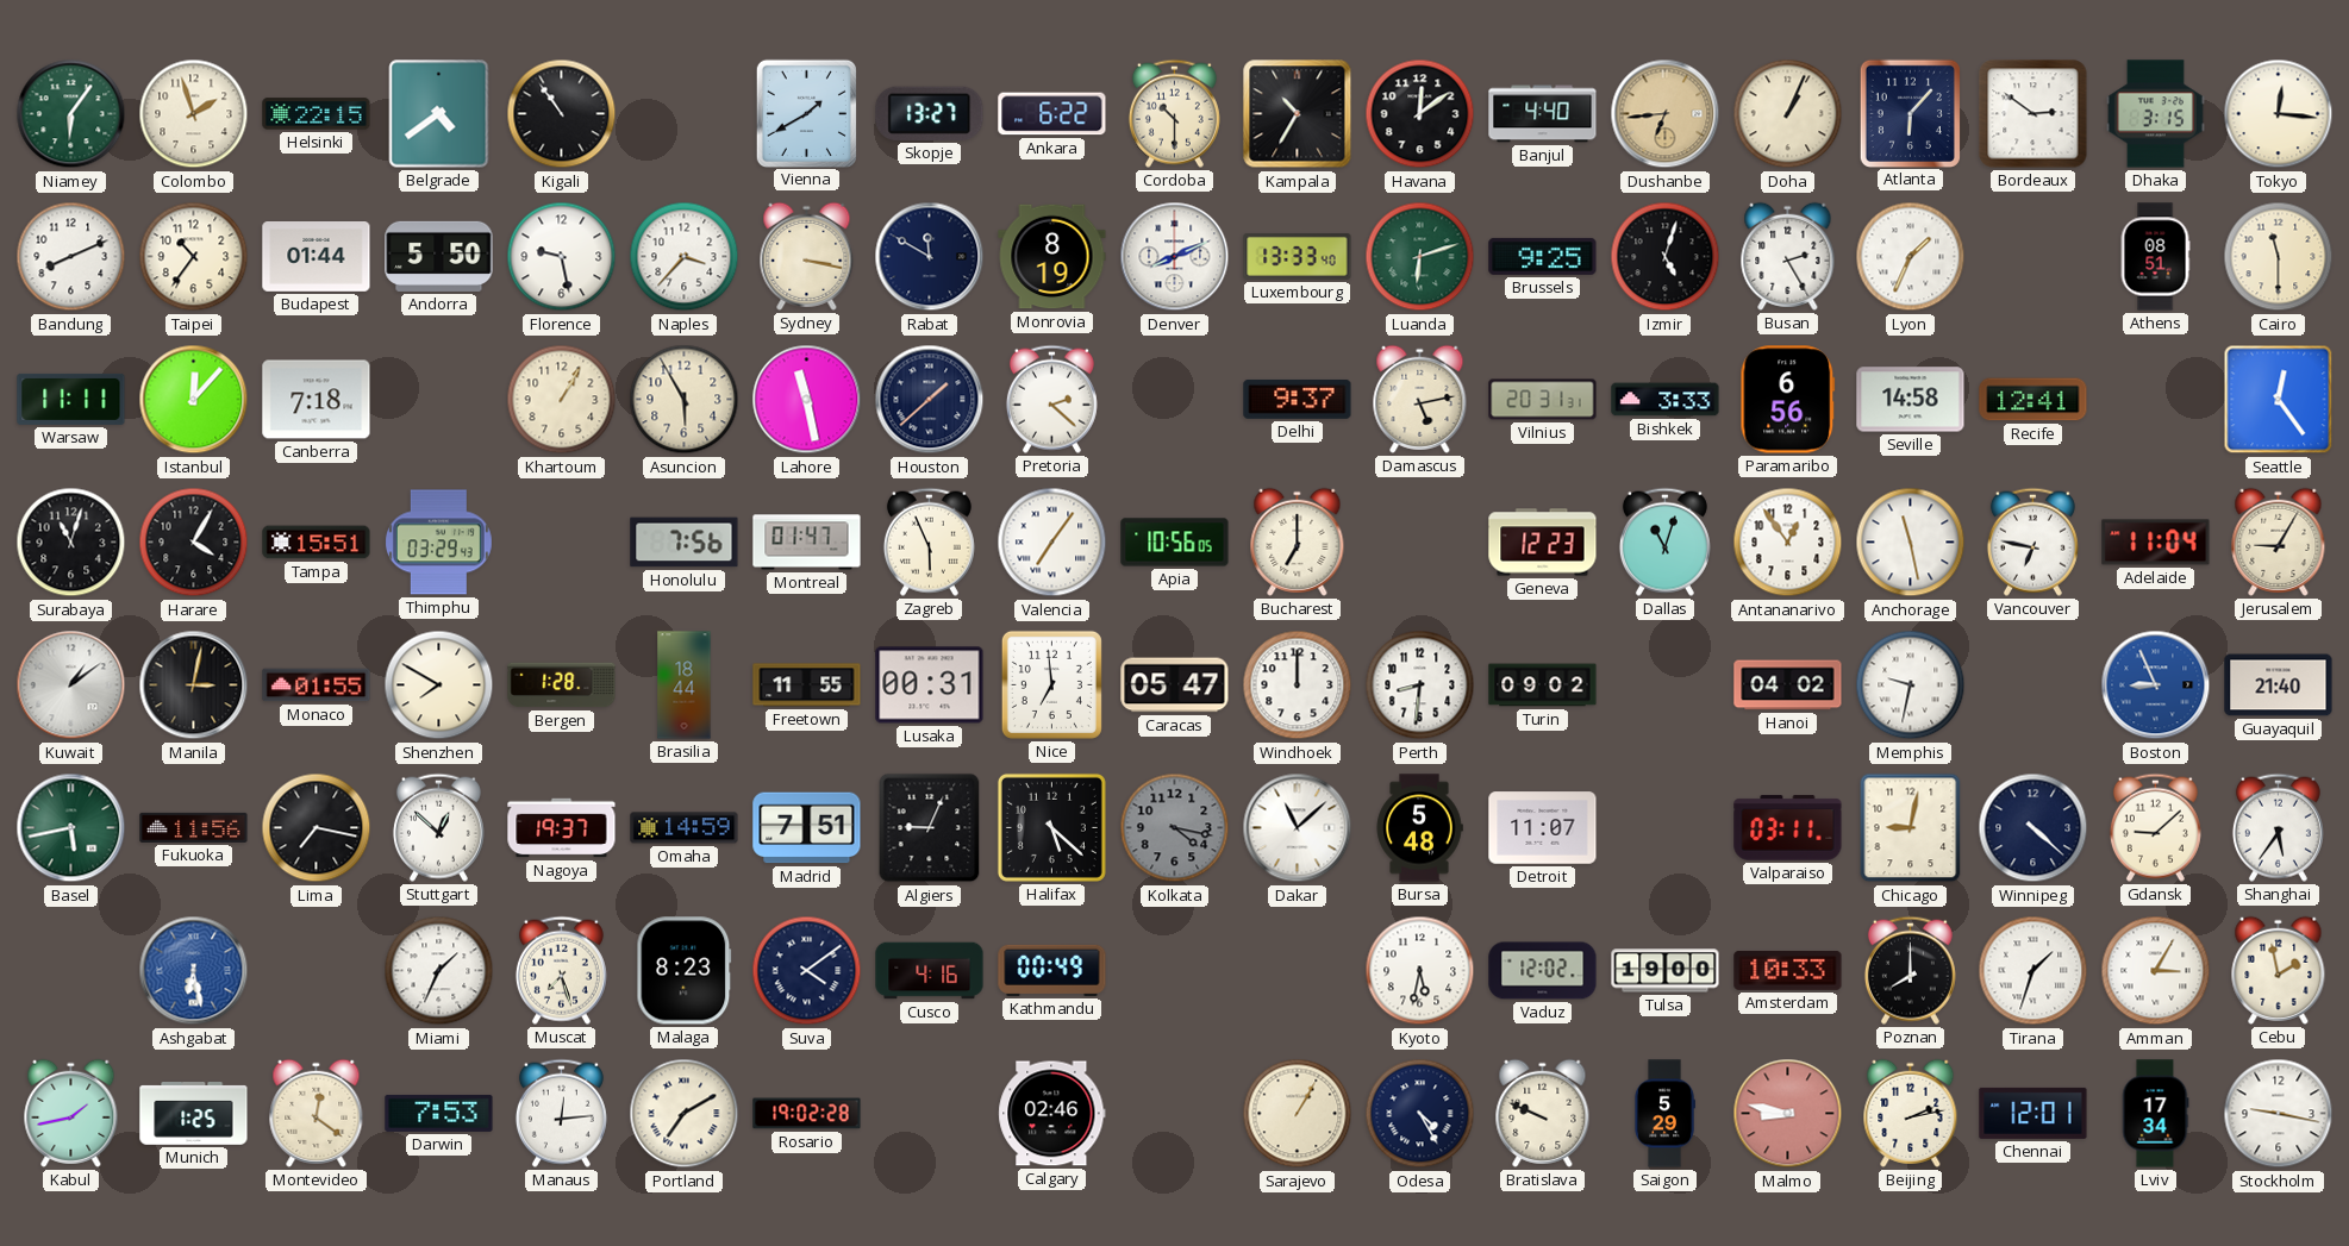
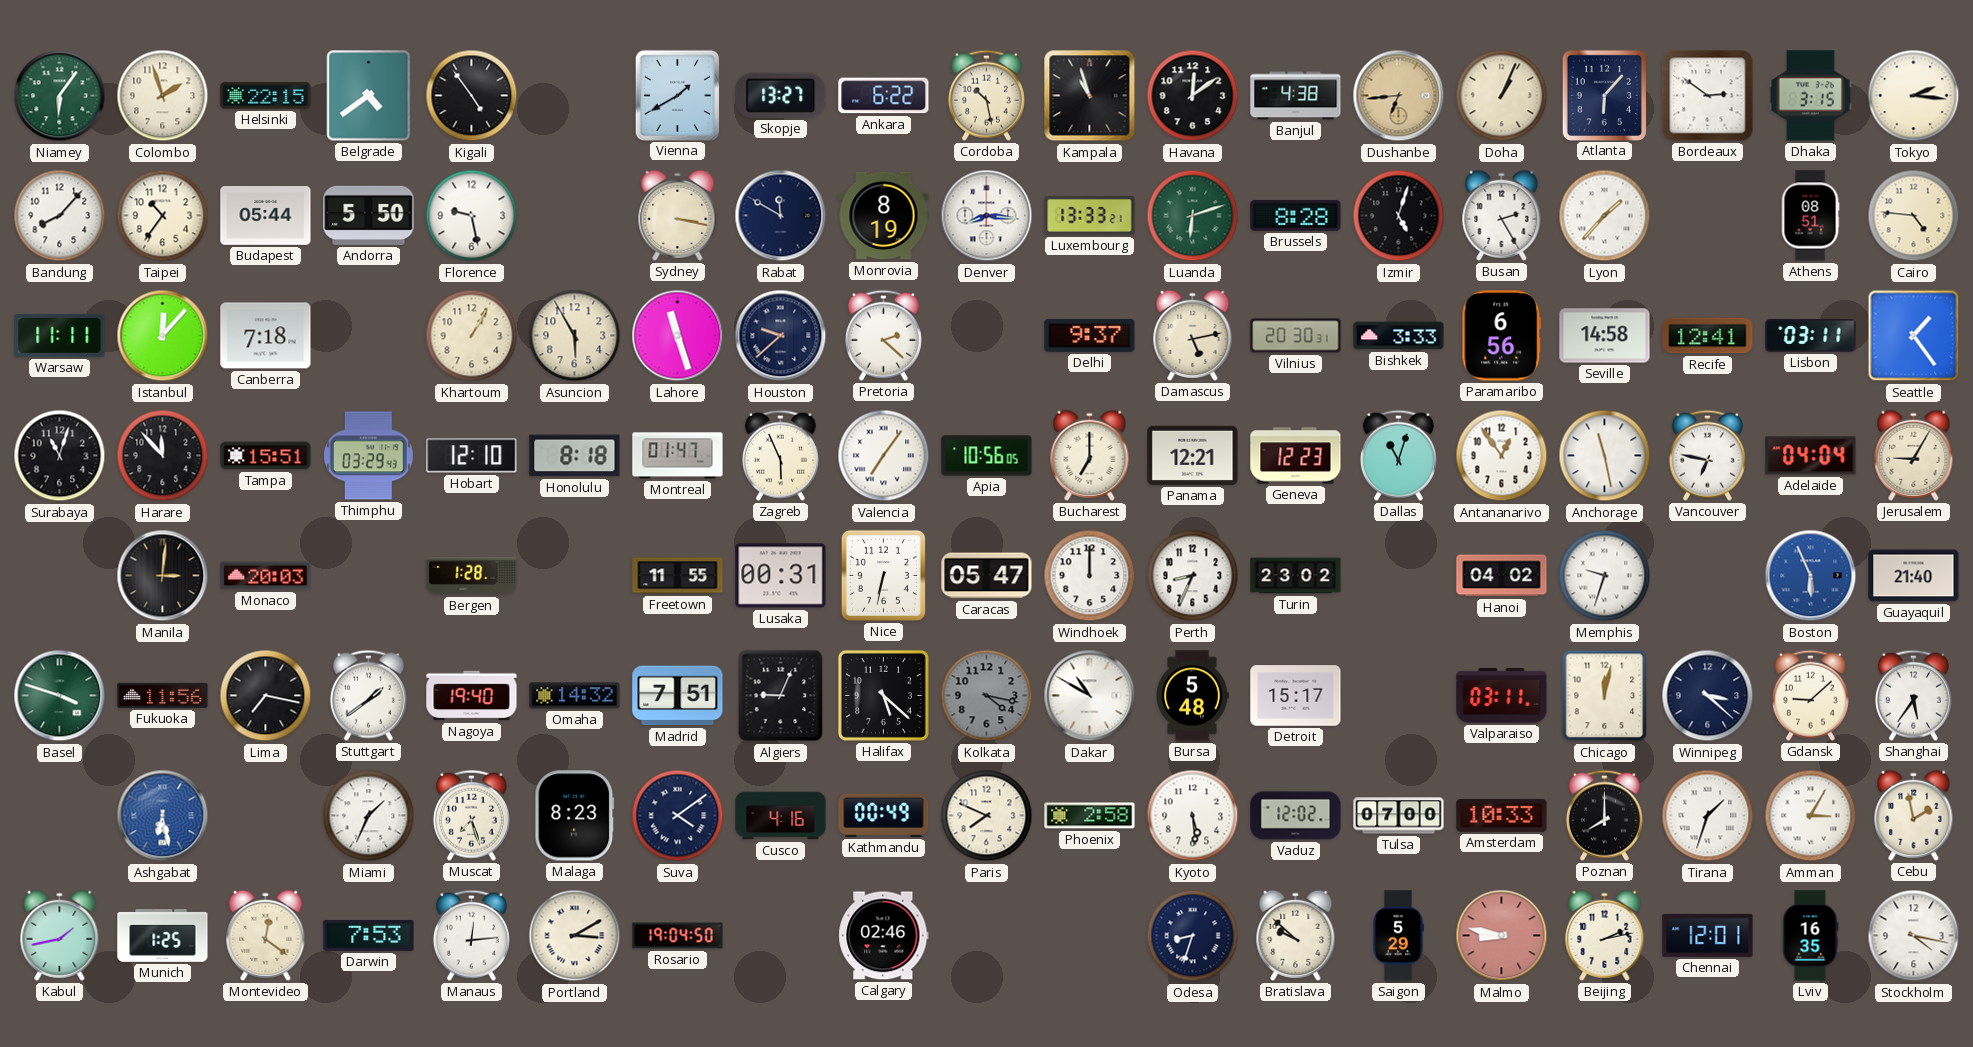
Kigali: 10:54 -> 4:54 (472, 96)
Cordoba: 10:30 -> 10:28 (986, 95)
Kampala: 10:35 -> 10:57 (1090, 96)
Banjul: 4:40 -> 4:38 (1296, 96)
Tokyo: 12:16 -> 2:16 (1914, 96)
Bandung: 8:11 -> 8:07 (60, 216)
Budapest: 01:44 -> 05:44 (266, 216)
Naples: 3:37 -> none (685, 257)
Denver: 8:11 -> 8:16 (987, 216)
Luxembourg: 13:33:40 -> 13:33:21 (1090, 216)
Brussels: 9:25 -> 8:28 (1296, 215)
Lyon: 1:34 -> 1:37 (1605, 216)
Cairo: 11:30 -> 4:46 (1914, 216)
Lahore: 11:28 -> 11:27 (678, 336)
Houston: 1:38 -> 9:38 (781, 336)
Vilnius: 20:31 -> 20:30 (1296, 336)
Lisbon: none -> 03:11 (1811, 336)
Seattle: 12:24 -> 1:24 (1914, 336)
Harare: 4:05 -> 11:53 (163, 456)
Hobart: none -> 12:10 (472, 456)
Honolulu: 7:56 -> 8:18 (575, 456)
Panama: none -> 12:21 (1193, 455)
Adelaide: 11:04 -> 04:04 (1811, 456)
Kuwait: 1:09 -> none (71, 685)
Manila: 3:02 -> 3:01 (163, 576)
Monaco: 01:55 -> 20:03 (266, 576)
Shenzhen: 7:50 -> none (439, 685)
Brasilia: 18:44 -> none (685, 685)
Nice: 6:59 -> 6:32 (883, 575)
Perth: 8:31 -> 8:34 (1193, 576)
Turin: 09:02 -> 23:02 (1296, 576)
Memphis: 9:32 -> 9:33 (1605, 576)
Boston: 8:56 -> 5:56 (1811, 576)
Basel: 5:43 -> 3:48 (60, 696)
Stuttgart: 12:52 -> 1:39 (368, 695)
Nagoya: 19:37 -> 19:40 (472, 696)
Omaha: 14:59 -> 14:32 (575, 696)
Dakar: 11:08 -> 10:50 (1090, 696)
Detroit: 11:07 -> 15:17 (1296, 696)
Chicago: 9:02 -> 12:02 (1605, 696)
Winnipeg: 4:22 -> 3:22 (1708, 696)
Paris: none -> 7:49 (987, 816)
Phoenix: none -> 2:58 (1090, 816)
Kyoto: 5:32 -> 5:29 (1193, 816)
Tulsa: 19:00 -> 07:00 (1399, 816)
Portland: 7:10 -> 3:10 (575, 936)
Rosario: 19:02 -> 19:04 (678, 936)
Sarajevo: 1:05 -> none (1298, 1114)
Odesa: 4:25 -> 8:33 (1193, 936)
Bratislava: 9:49 -> 9:52 (1296, 935)
Lviv: 17:34 -> 16:35 (1810, 936)
Stockholm: 9:17 -> 4:17 (1914, 936)
